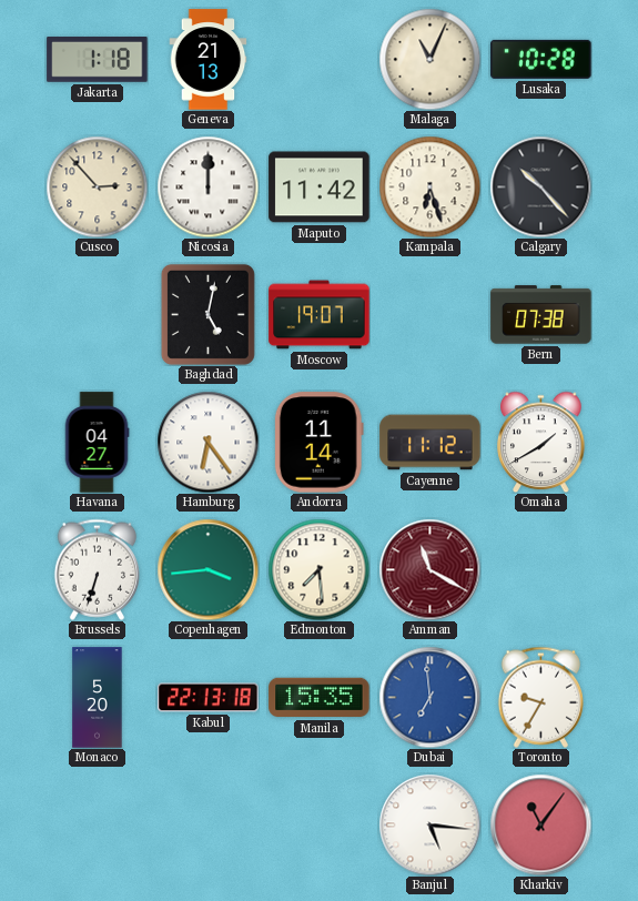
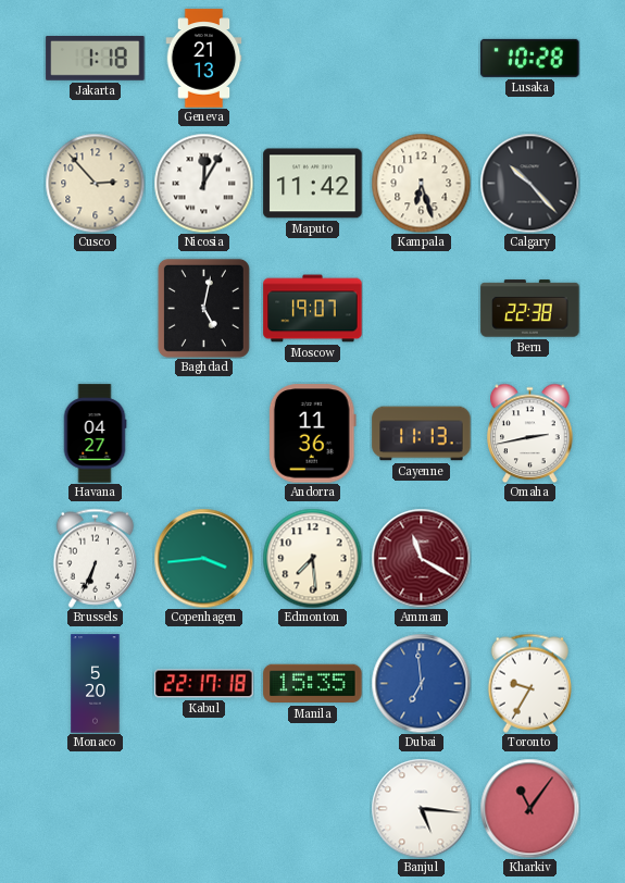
Malaga: 11:04 -> none (429, 59)
Nicosia: 12:00 -> 12:05 (203, 183)
Bern: 07:38 -> 22:38 (530, 309)
Hamburg: 6:24 -> none (207, 442)
Andorra: 11:14 -> 11:36 (312, 434)
Cayenne: 11:12 -> 11:13 (422, 434)
Omaha: 1:40 -> 2:43 (530, 433)
Brussels: 6:33 -> 6:34 (95, 558)
Kabul: 22:13 -> 22:17 (204, 684)
